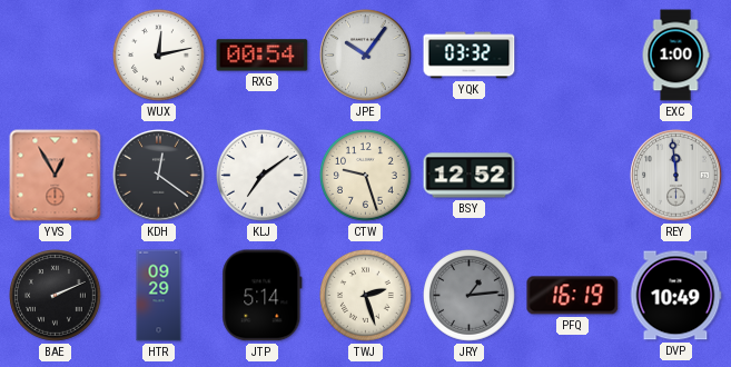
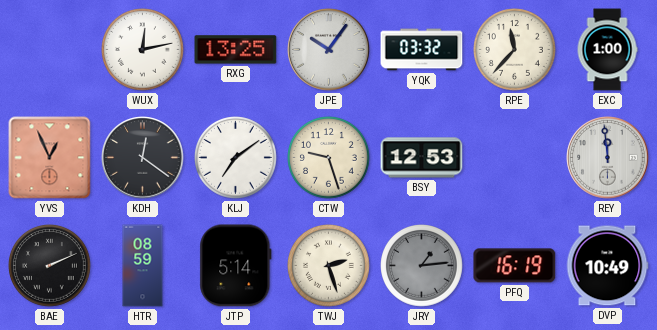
RXG: 00:54 -> 13:25 (236, 50)
RPE: none -> 11:37 (515, 50)
YVS: 12:55 -> 12:56 (50, 158)
BSY: 12:52 -> 12:53 (422, 158)
HTR: 09:29 -> 08:59 (143, 266)
